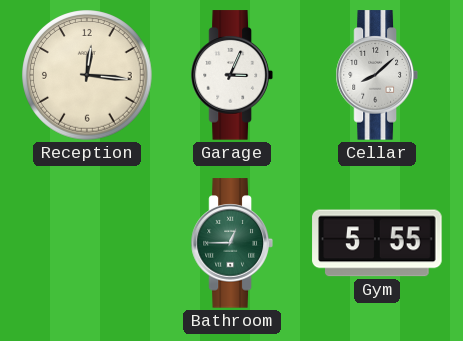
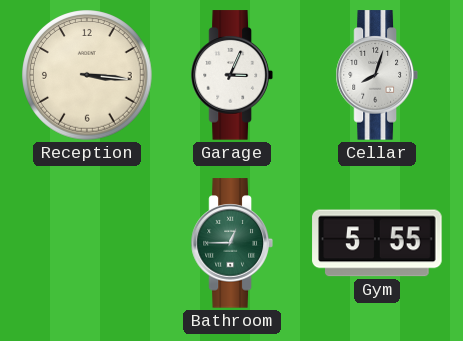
Reception: 12:16 -> 3:16 (87, 75)
Cellar: 8:08 -> 8:03 (377, 75)
